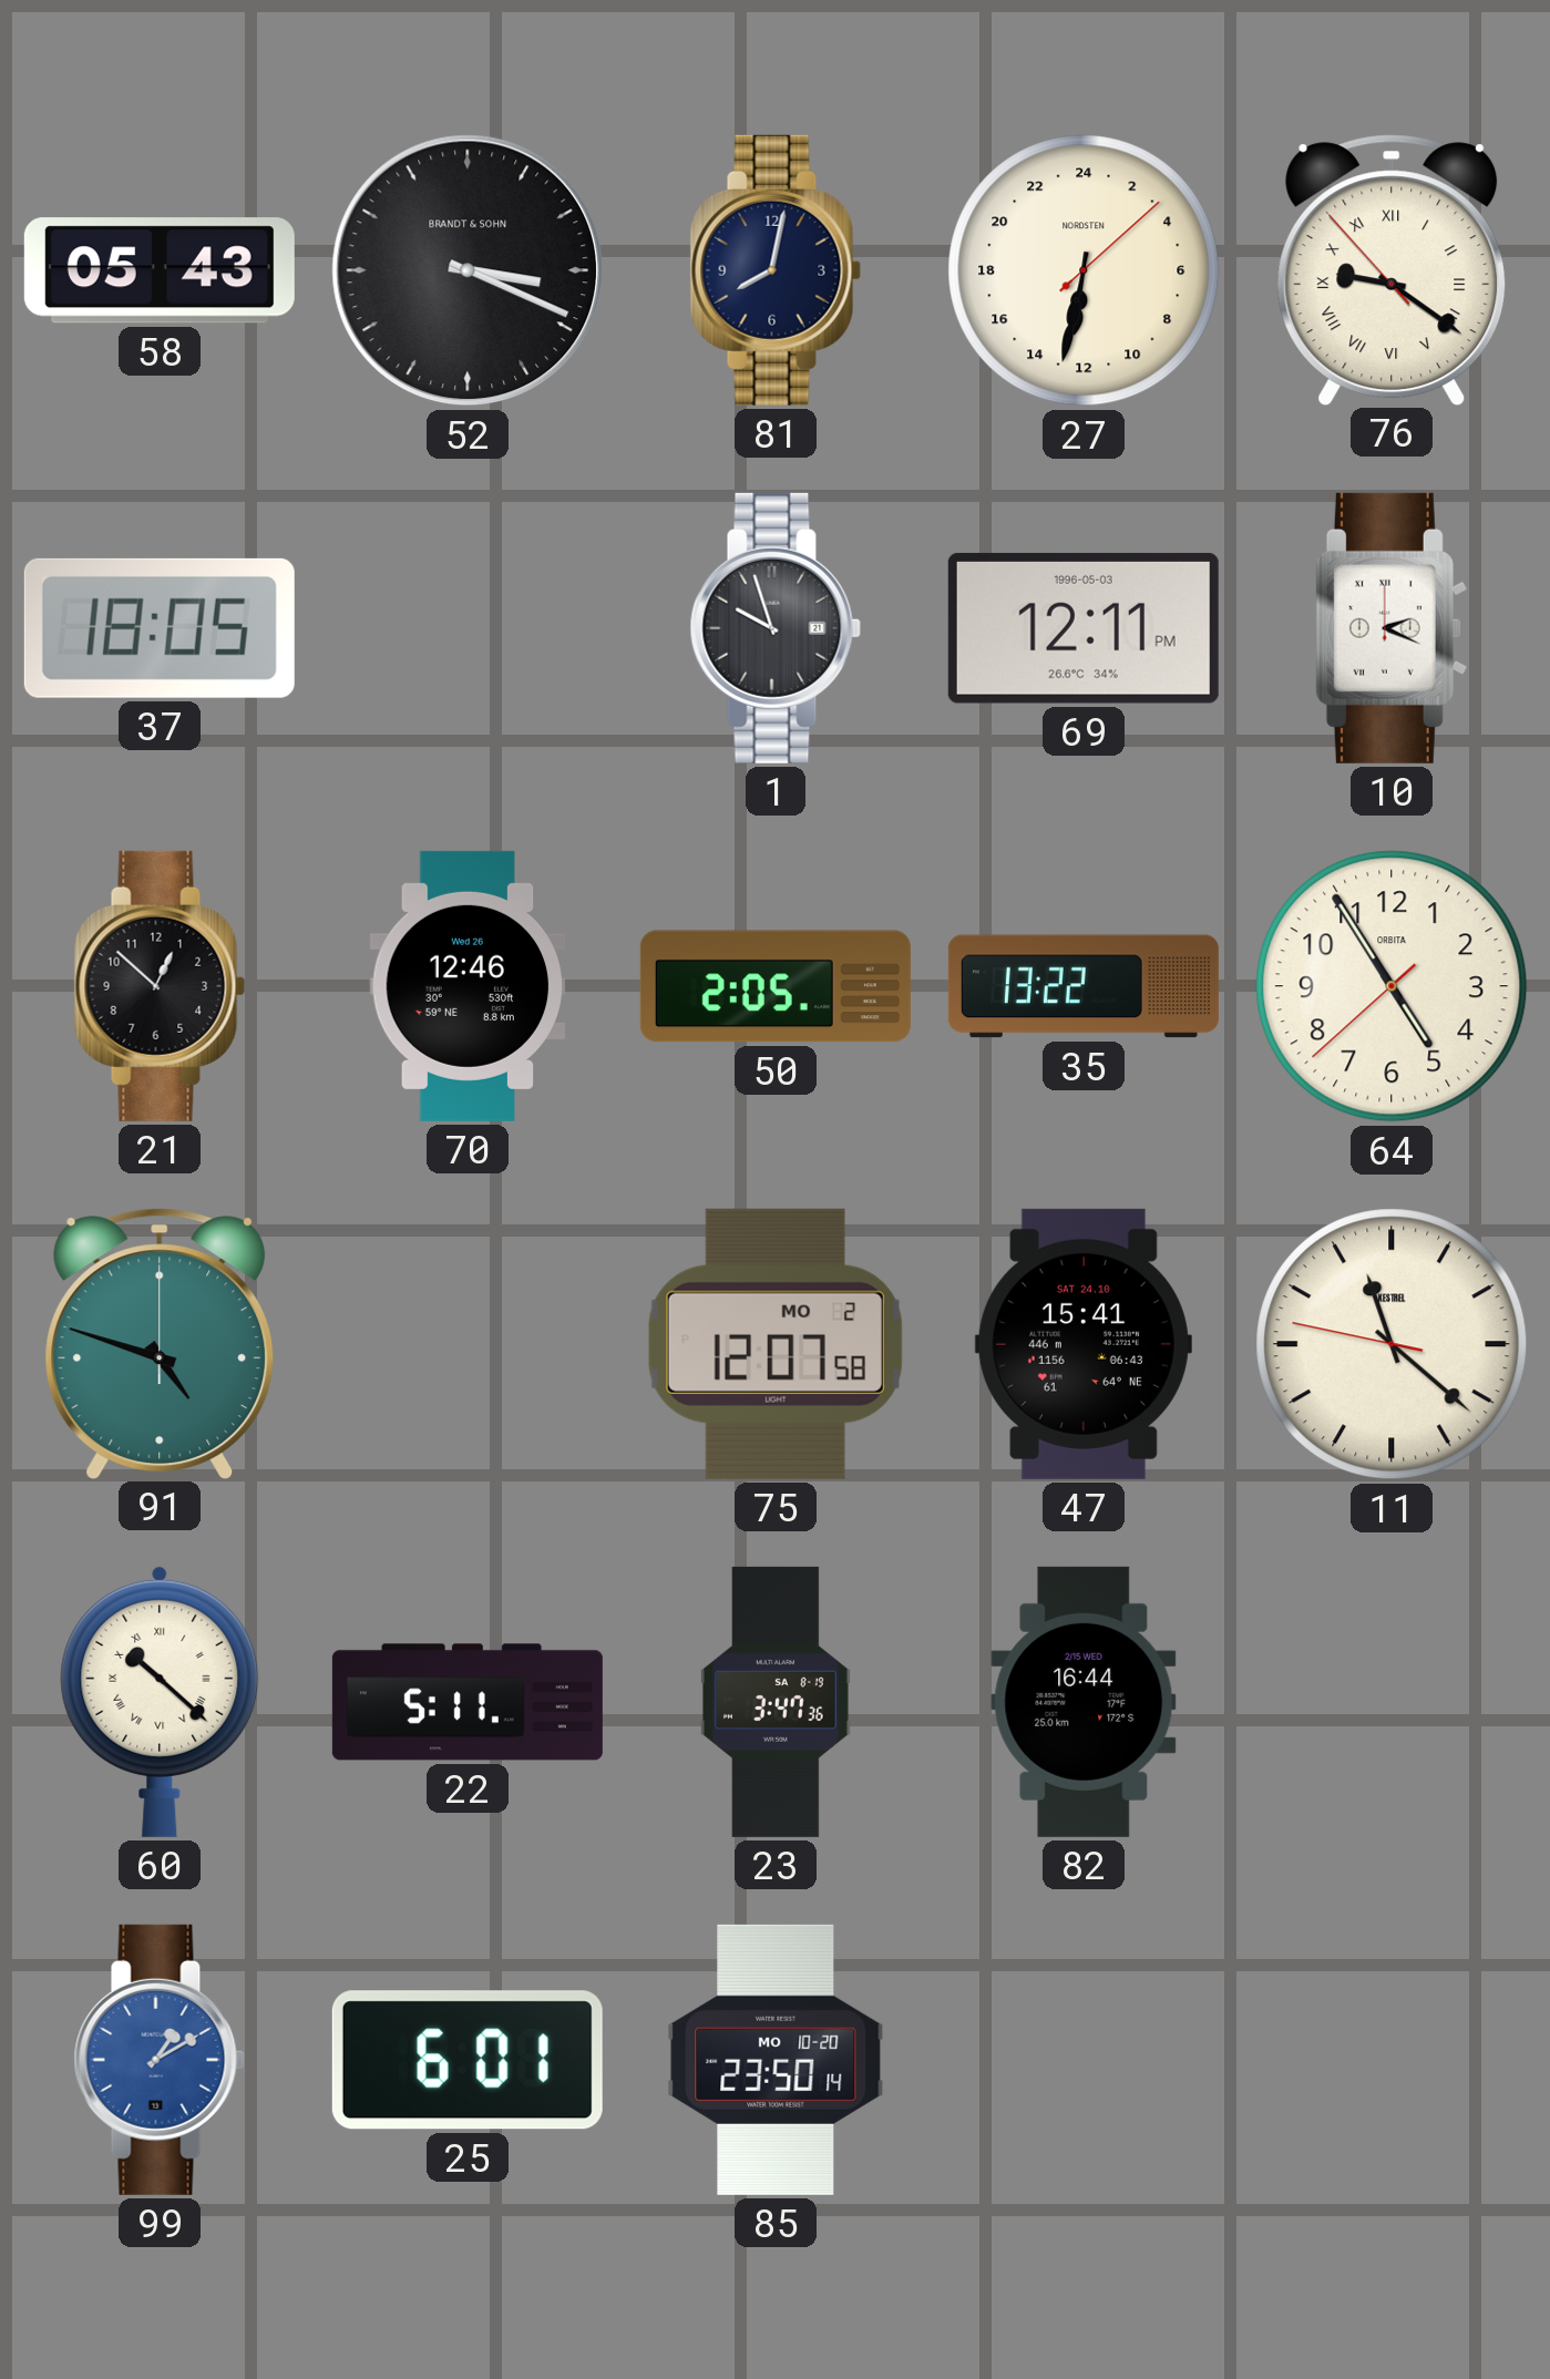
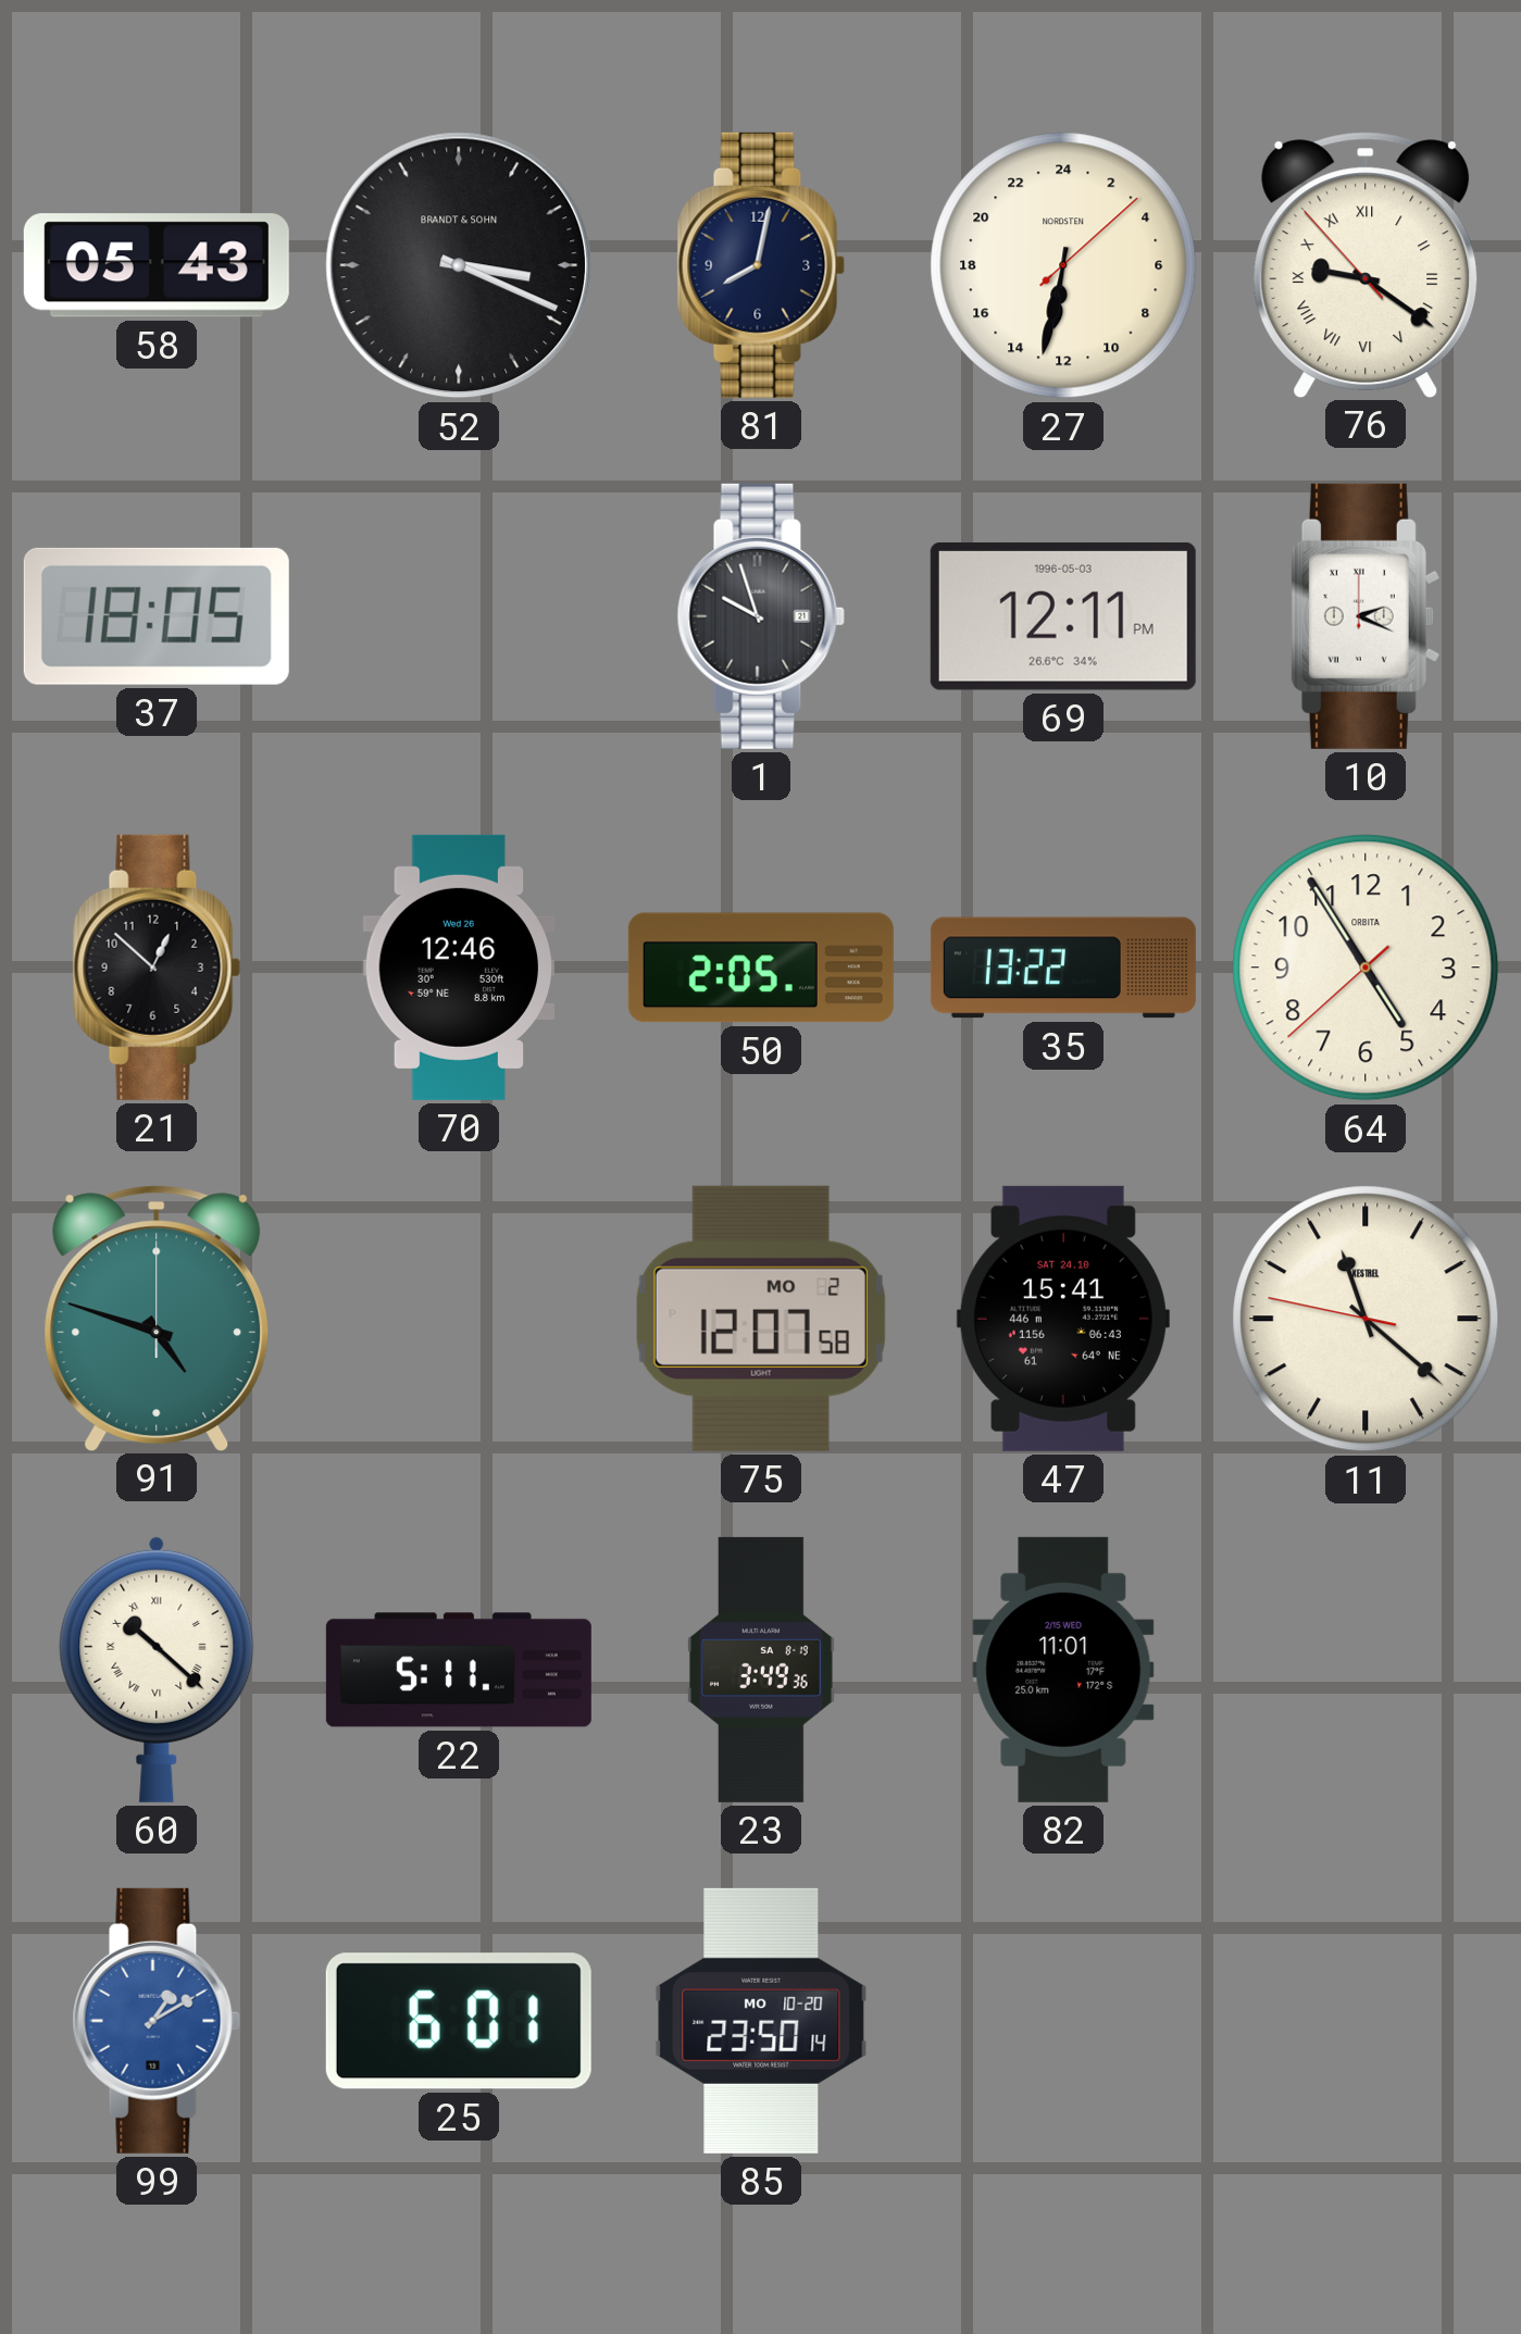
23: 3:47 -> 3:49 (761, 1670)
82: 16:44 -> 11:01 (1063, 1670)
